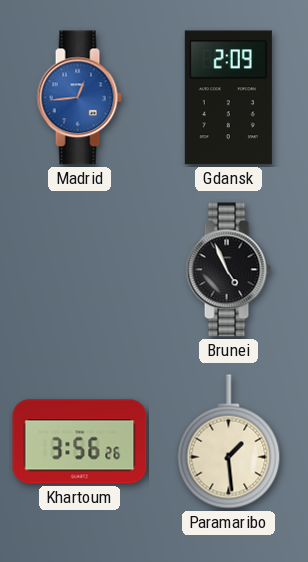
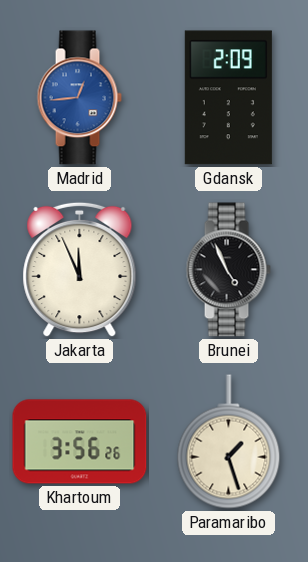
Jakarta: none -> 11:56 (80, 270)
Paramaribo: 1:29 -> 1:27 (229, 442)
